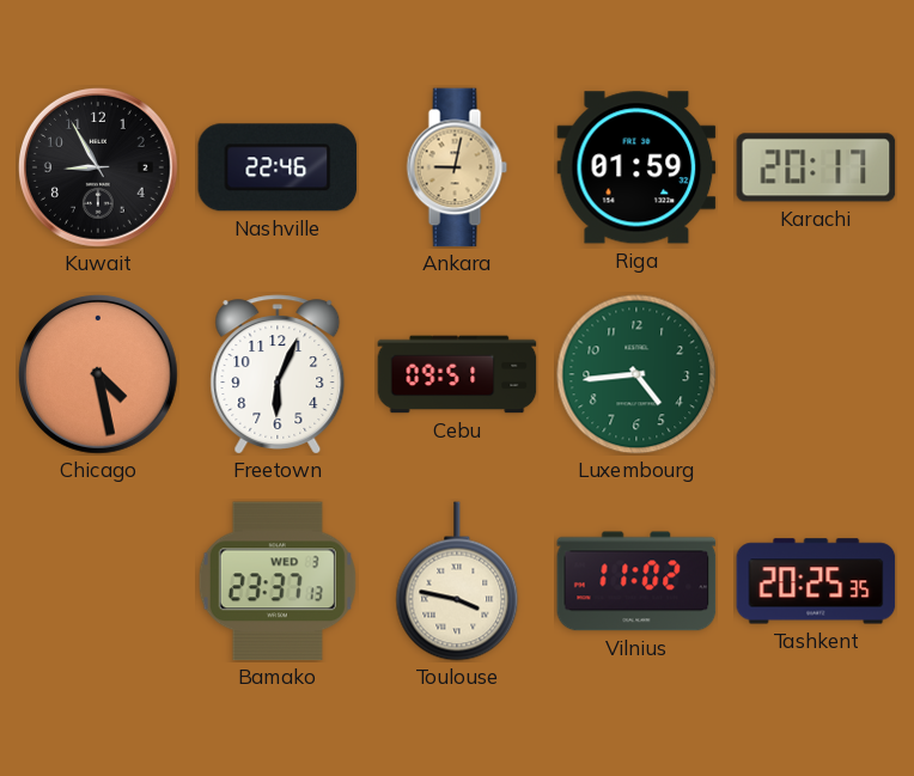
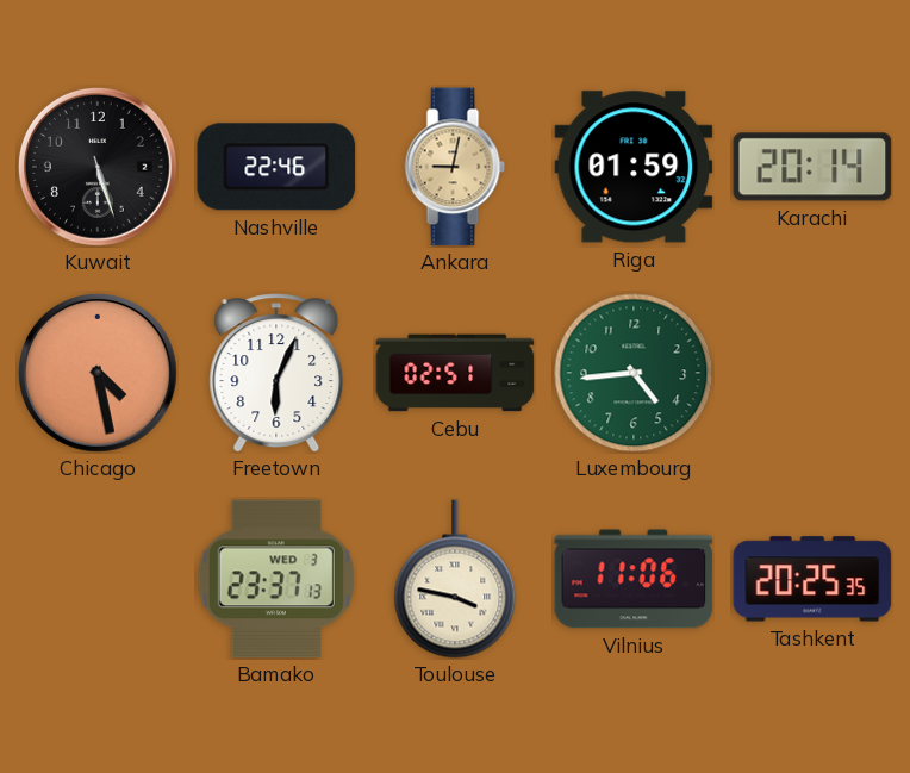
Kuwait: 8:55 -> 5:27 (98, 167)
Karachi: 20:17 -> 20:14 (812, 167)
Cebu: 09:51 -> 02:51 (455, 373)
Vilnius: 11:02 -> 11:06 (634, 579)
